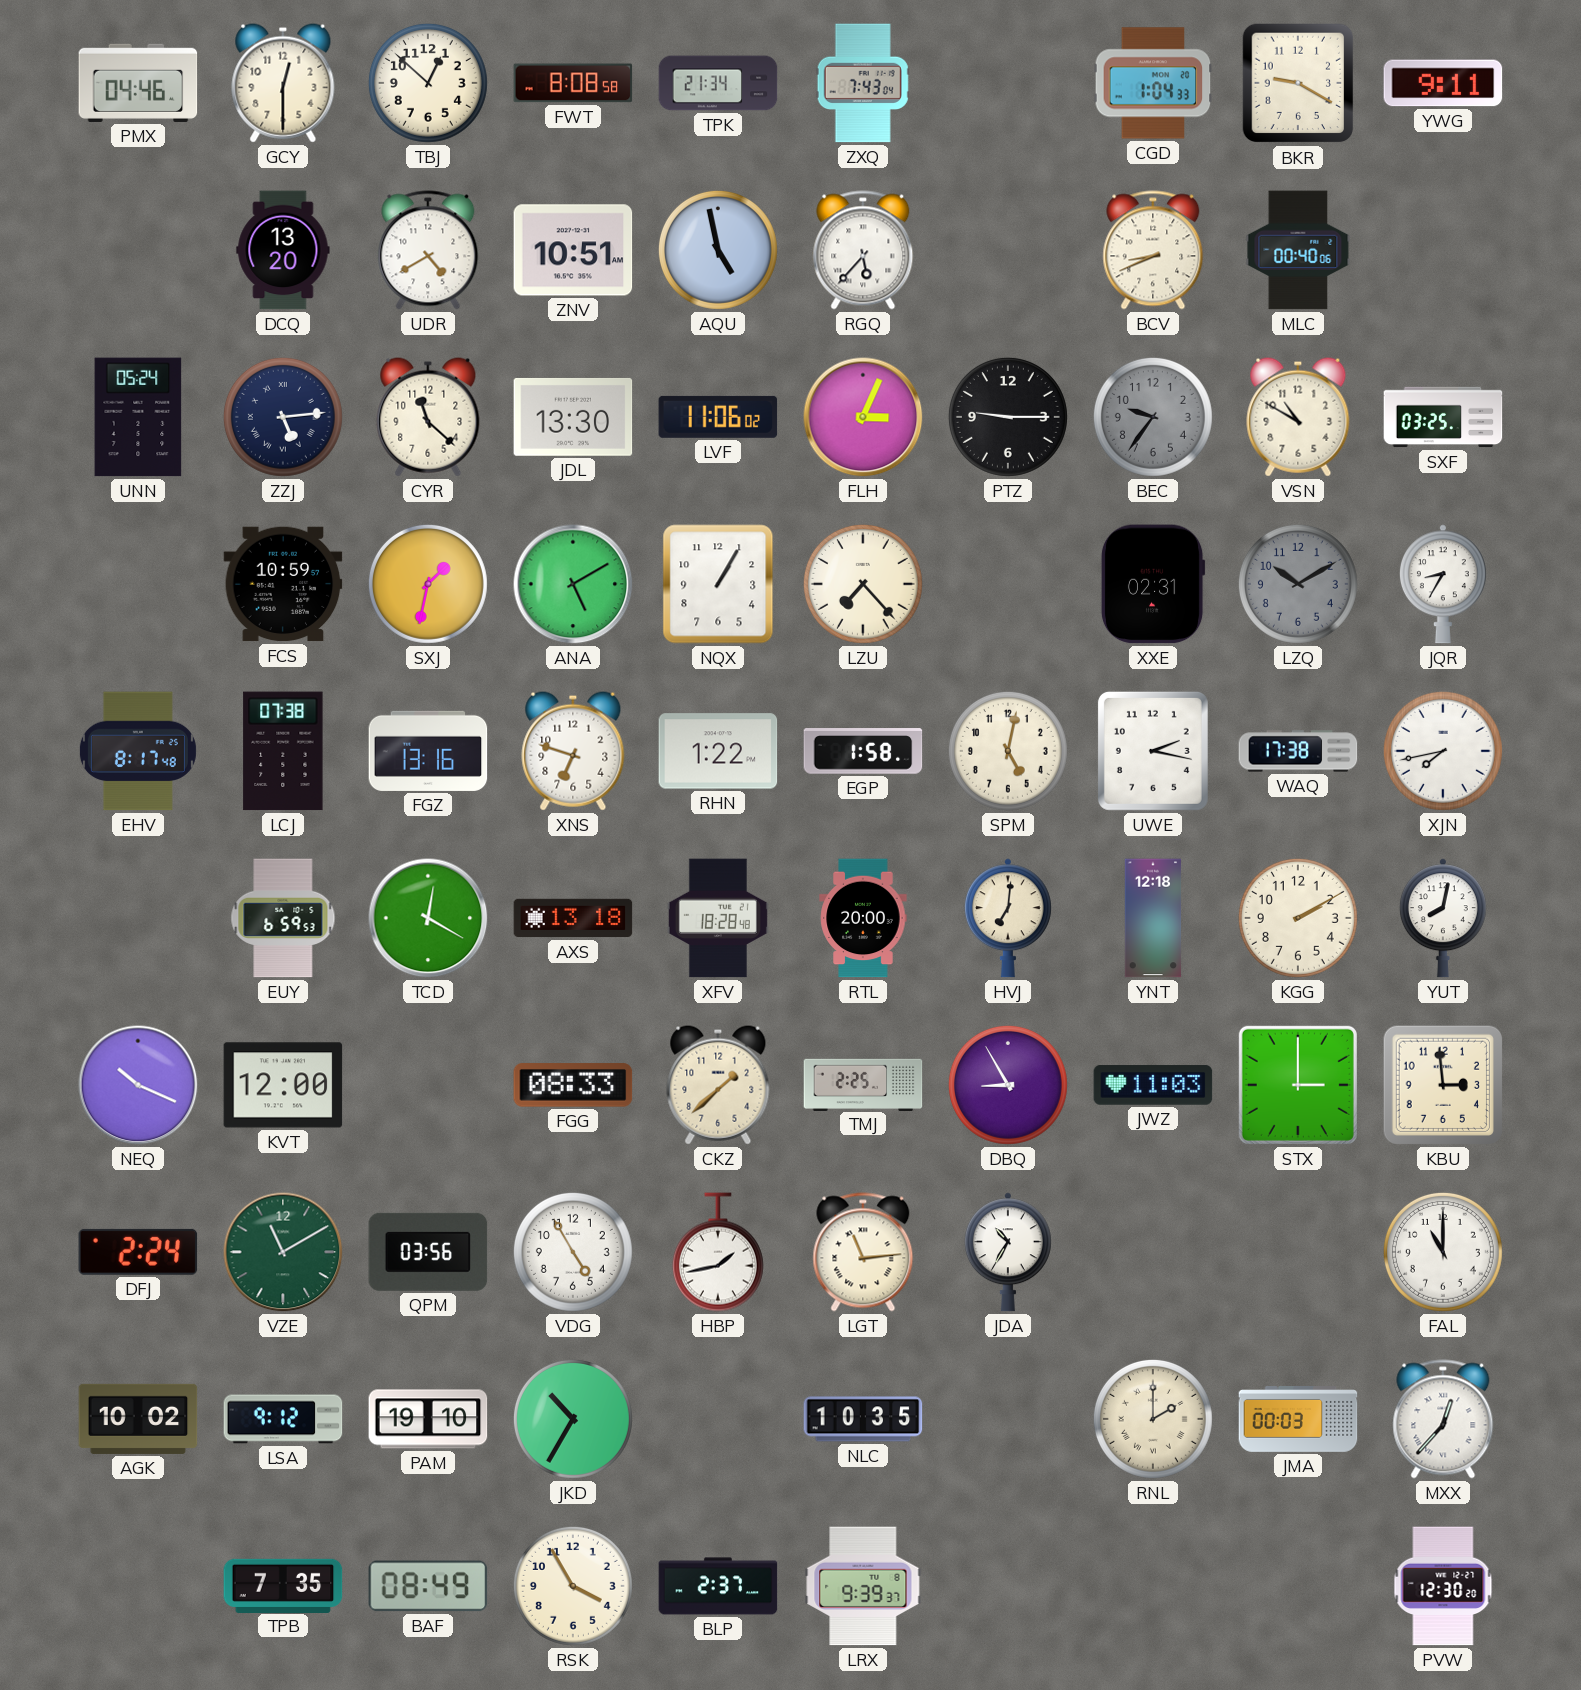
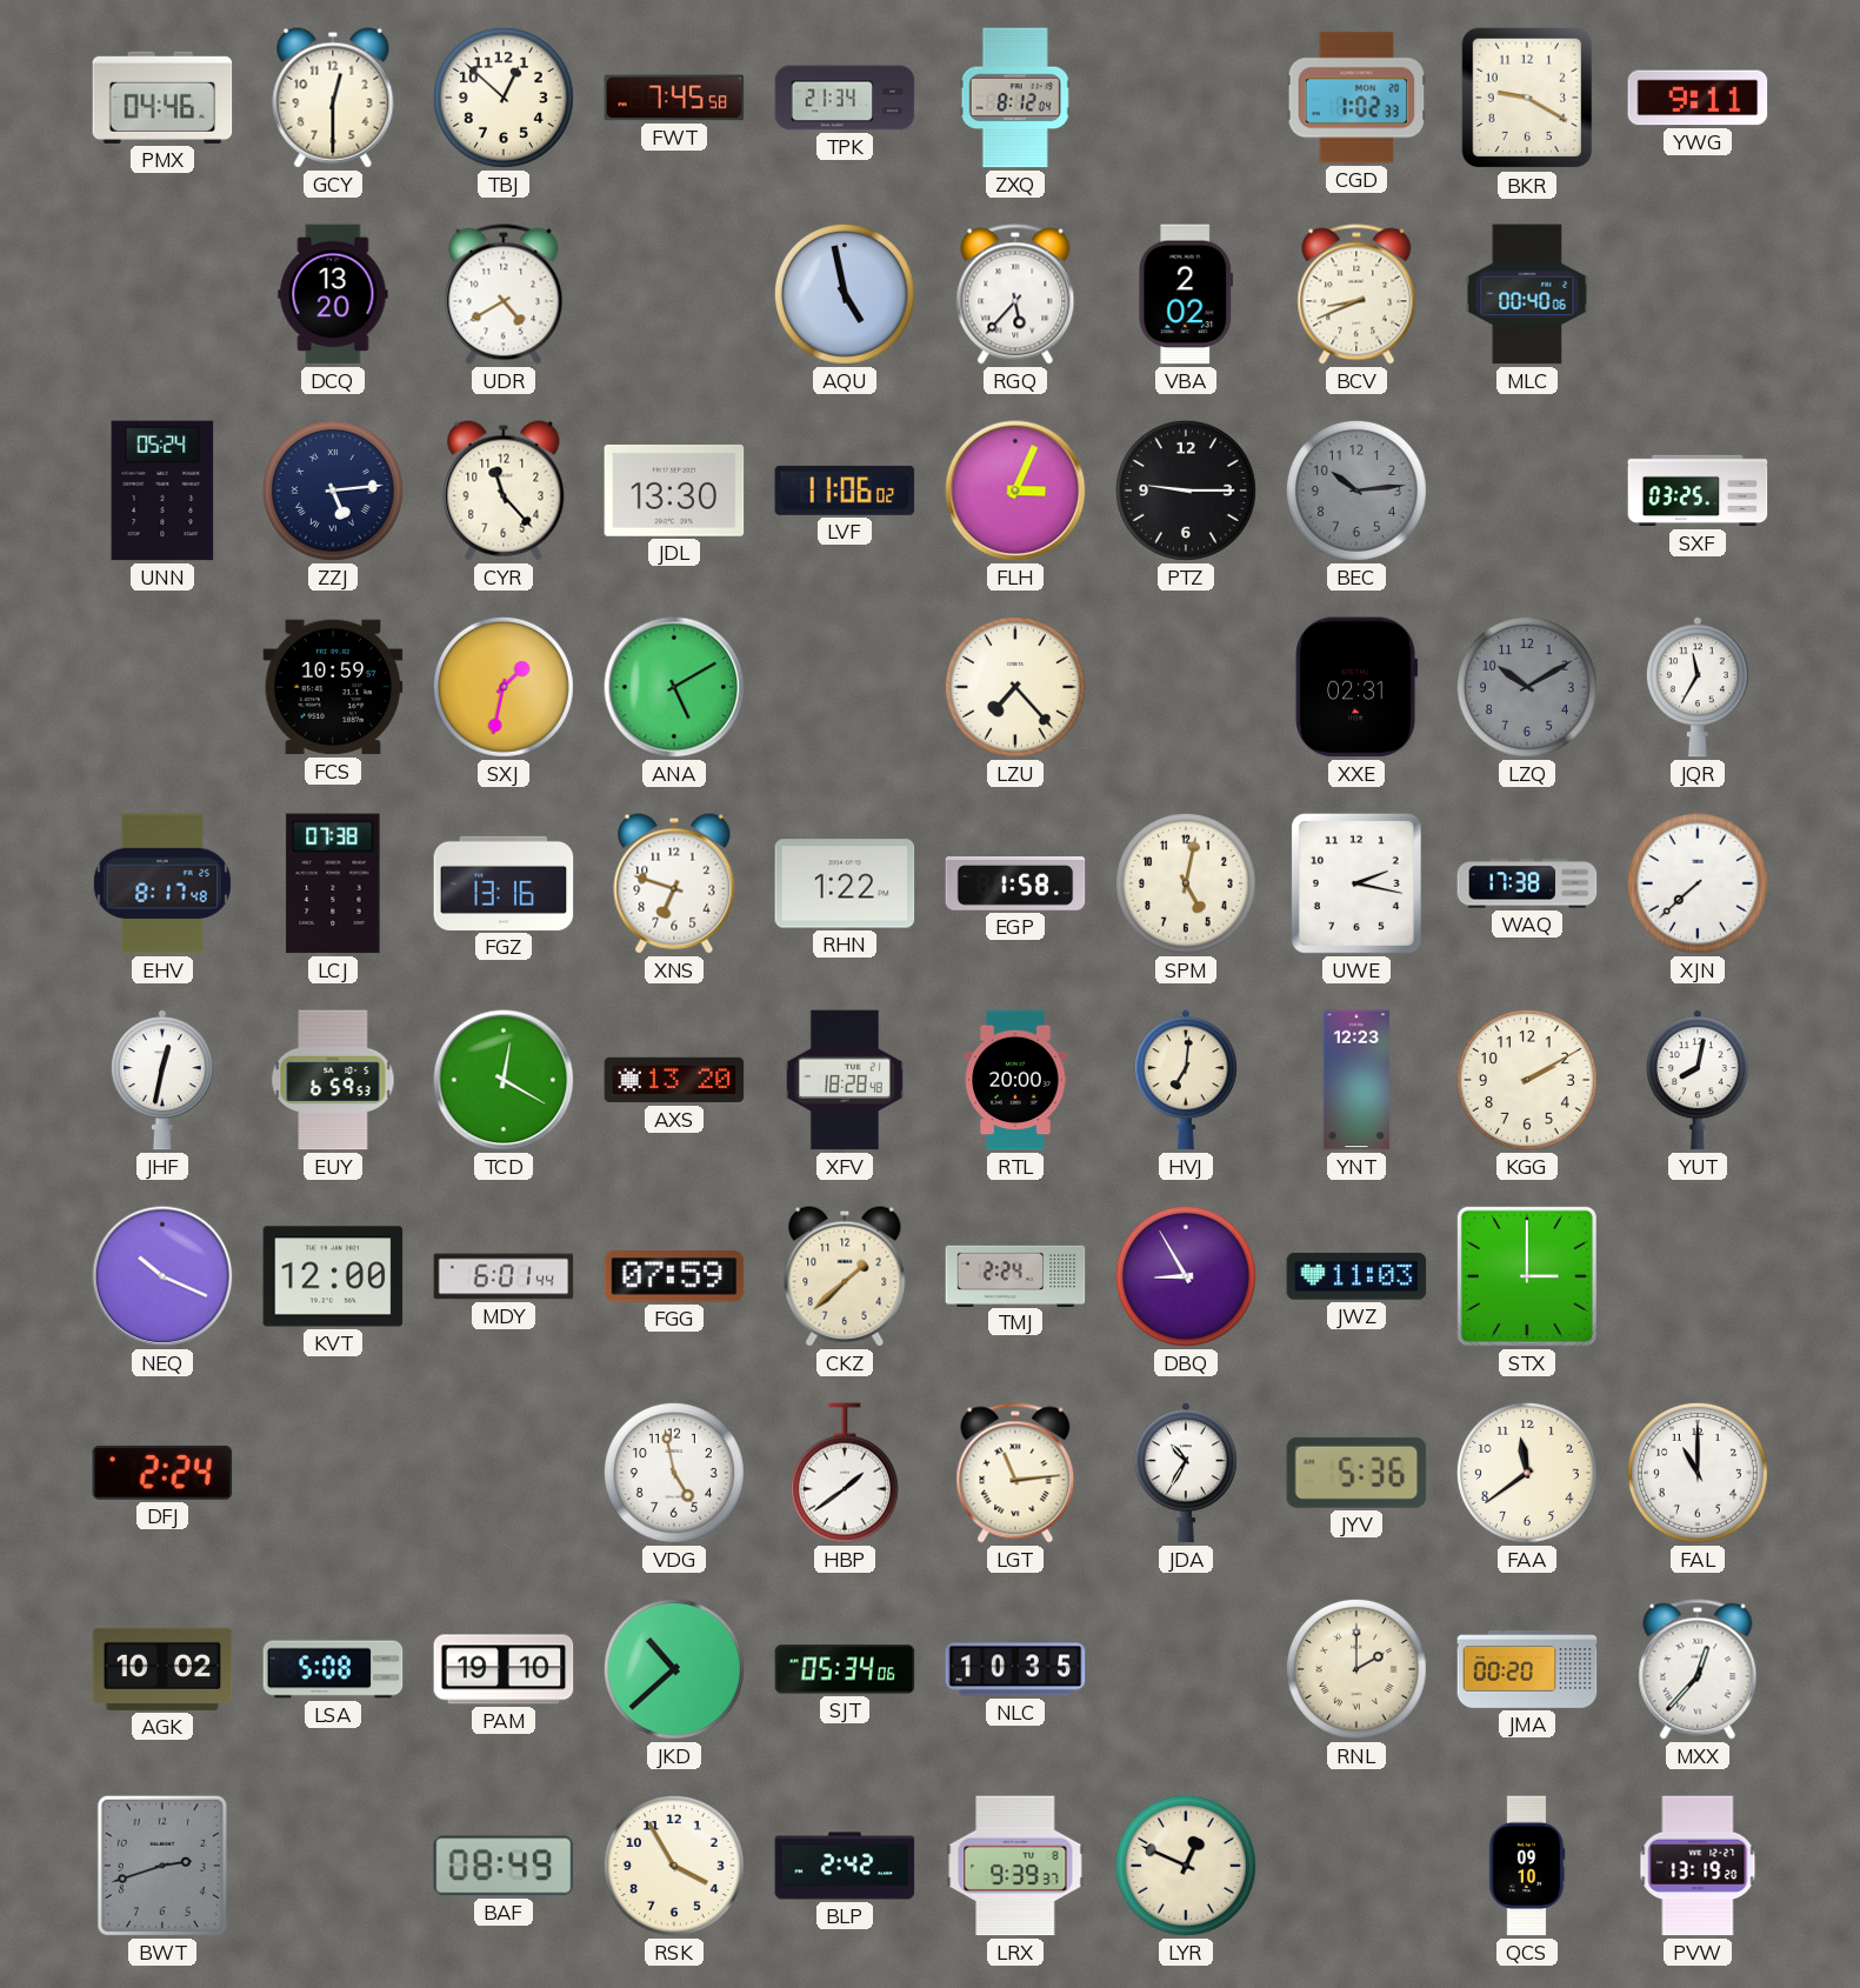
FWT: 8:08 -> 7:45 (674, 98)
ZXQ: 7:43 -> 8:12 (1015, 98)
CGD: 1:04 -> 1:02 (1356, 98)
ZNV: 10:51 -> none (573, 250)
VBA: none -> 2:02 (1186, 294)
CYR: 11:22 -> 11:23 (504, 491)
BEC: 9:36 -> 10:14 (1356, 491)
VSN: 10:50 -> none (1298, 417)
NQX: 1:05 -> none (718, 584)
JQR: 8:35 -> 11:35 (1698, 687)
XJN: 7:43 -> 7:38 (1698, 883)
JHF: none -> 12:32 (162, 1080)
AXS: 13:18 -> 13:20 (674, 1080)
YNT: 12:18 -> 12:23 (1356, 1080)
MDY: none -> 6:01 (504, 1276)
FGG: 08:33 -> 07:59 (674, 1276)
TMJ: 2:25 -> 2:24 (1015, 1275)
KBU: 2:59 -> none (1443, 1085)
VZE: 11:10 -> none (283, 1252)
QPM: 03:56 -> none (428, 1252)
VDG: 4:55 -> 4:58 (674, 1473)
HBP: 1:43 -> 1:39 (845, 1473)
JYV: none -> 5:36 (1356, 1473)
FAA: none -> 11:39 (1527, 1473)
LSA: 9:12 -> 5:08 (333, 1669)
JKD: 10:35 -> 10:38 (674, 1669)
SJT: none -> 05:34 (845, 1669)
JMA: 00:03 -> 00:20 (1527, 1670)
BWT: none -> 2:42 (162, 1866)
TPB: 7:35 -> none (283, 1585)
BLP: 2:37 -> 2:42 (845, 1866)
LYR: none -> 12:49 (1186, 1866)
QCS: none -> 09:10 (1527, 1866)
PVW: 12:30 -> 13:19 (1698, 1866)
